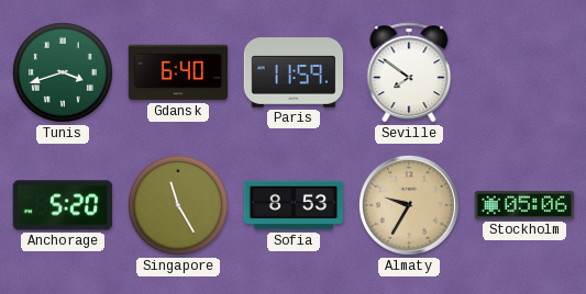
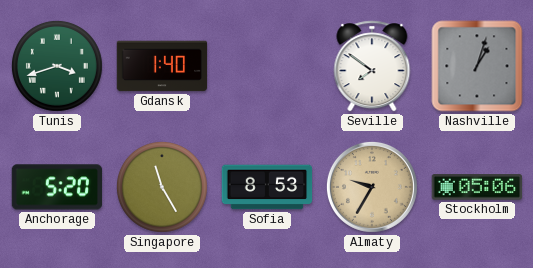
Gdansk: 6:40 -> 1:40 (162, 66)
Paris: 11:59 -> none (294, 72)
Nashville: none -> 1:03 (477, 66)
